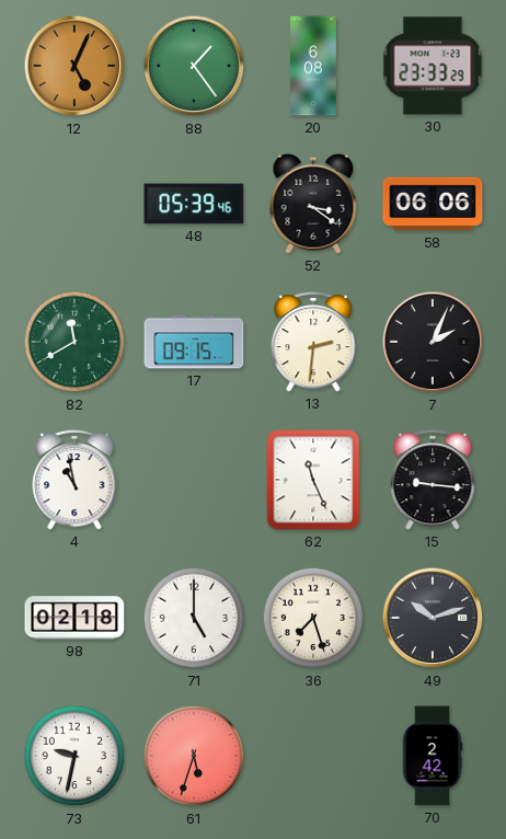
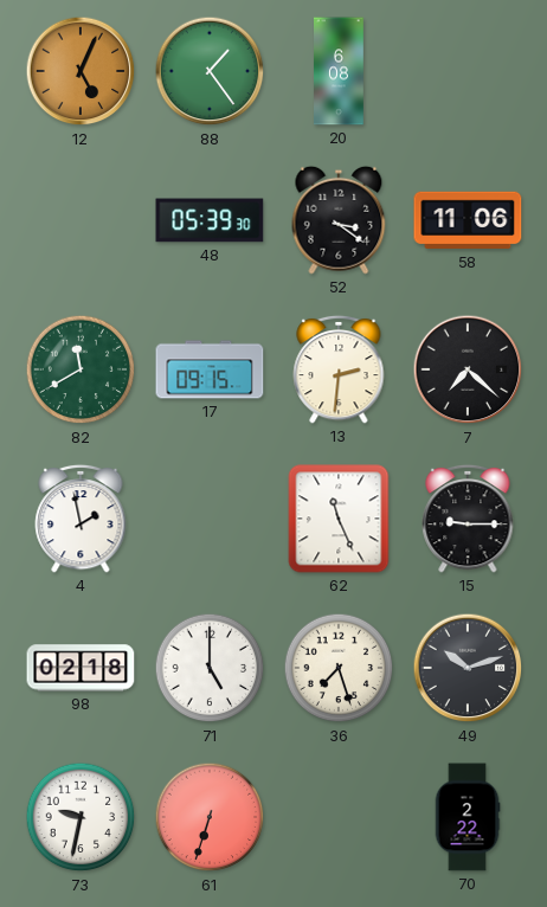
30: 23:33 -> none (433, 66)
48: 05:39:46 -> 05:39:30 (210, 220)
58: 06:06 -> 11:06 (468, 220)
7: 2:04 -> 7:22 (468, 369)
4: 10:58 -> 1:58 (81, 519)
15: 9:16 -> 9:15 (468, 519)
61: 5:33 -> 6:33 (210, 817)
70: 2:42 -> 2:22 (468, 817)
